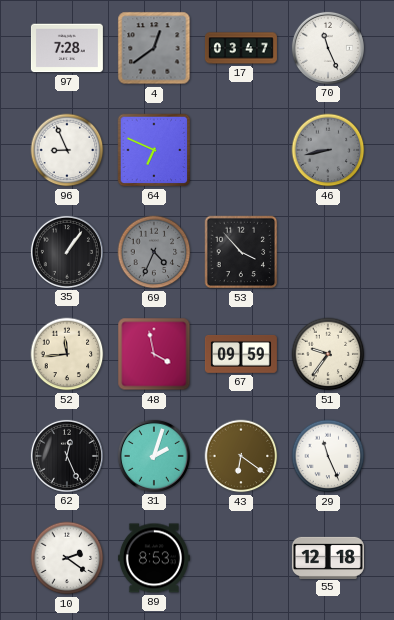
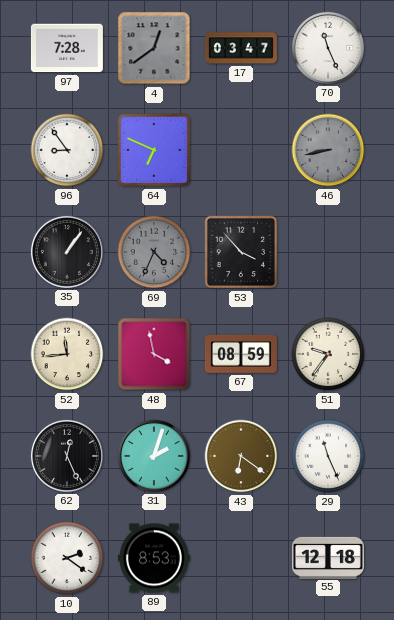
96: 8:56 -> 8:54 (67, 150)
67: 09:59 -> 08:59 (241, 354)
